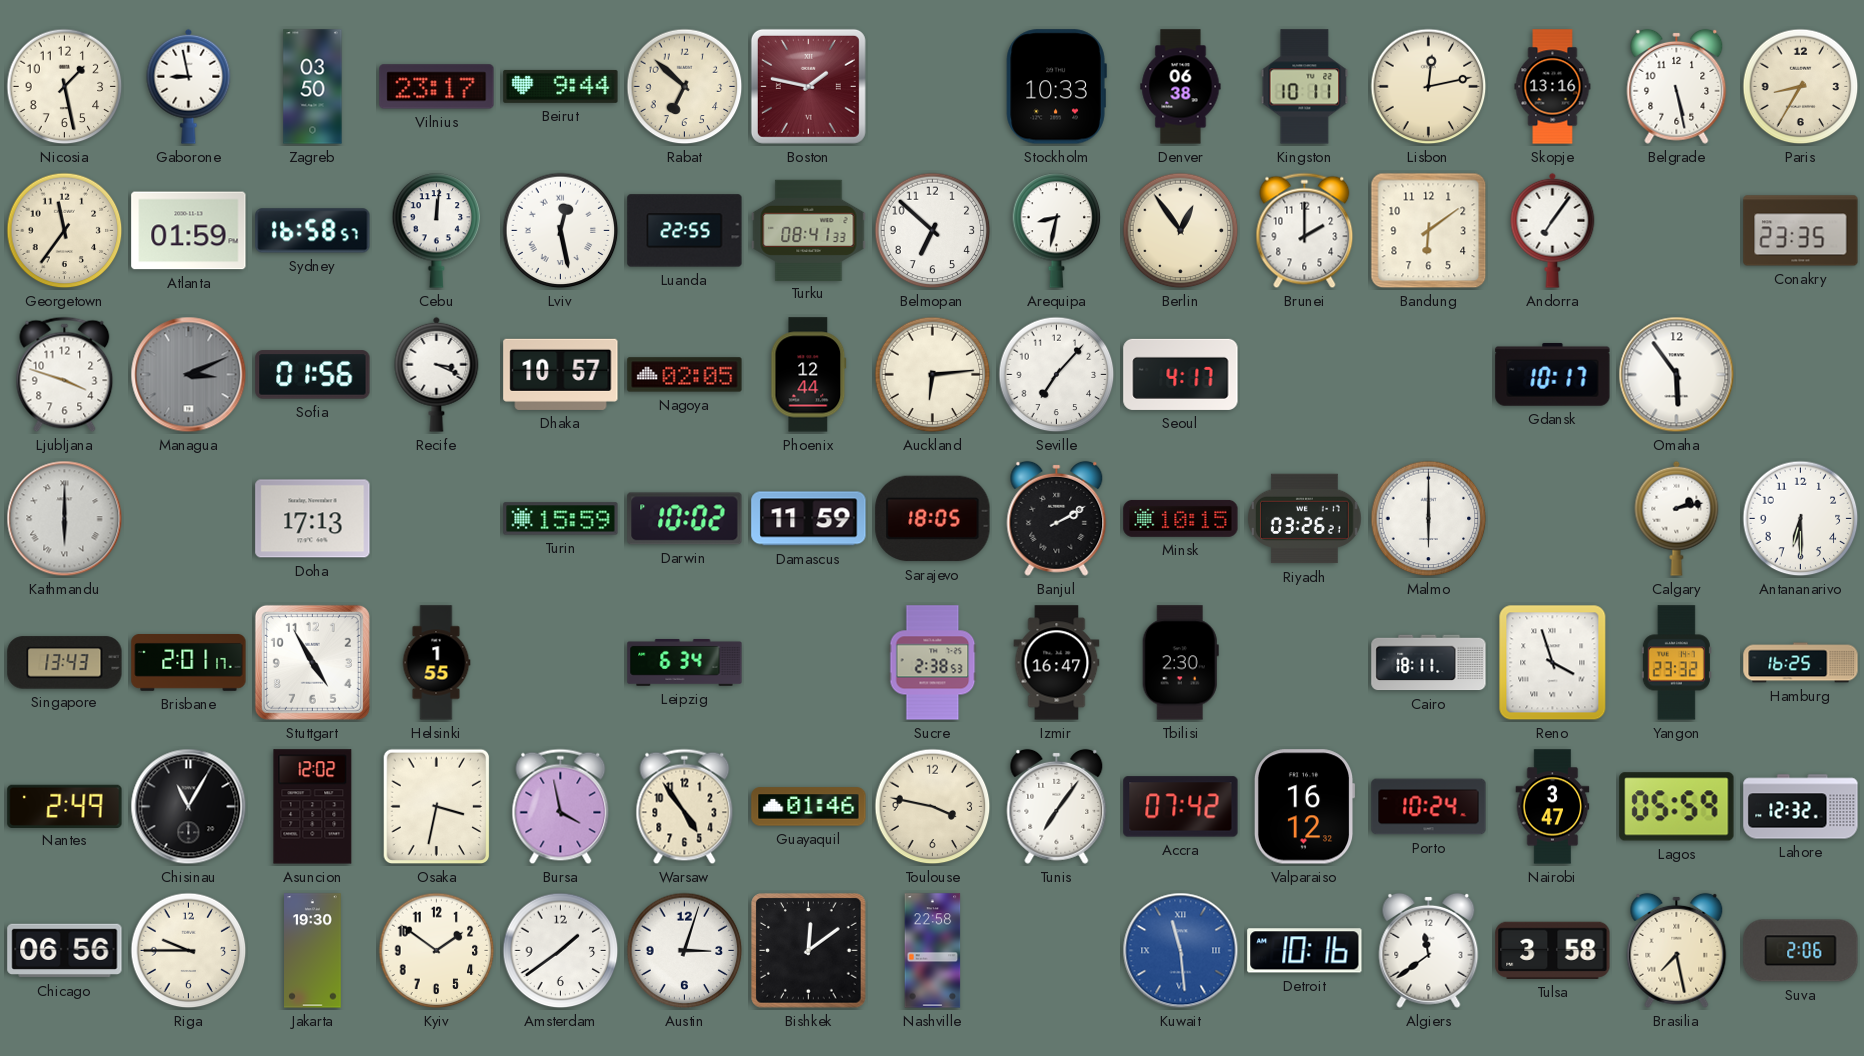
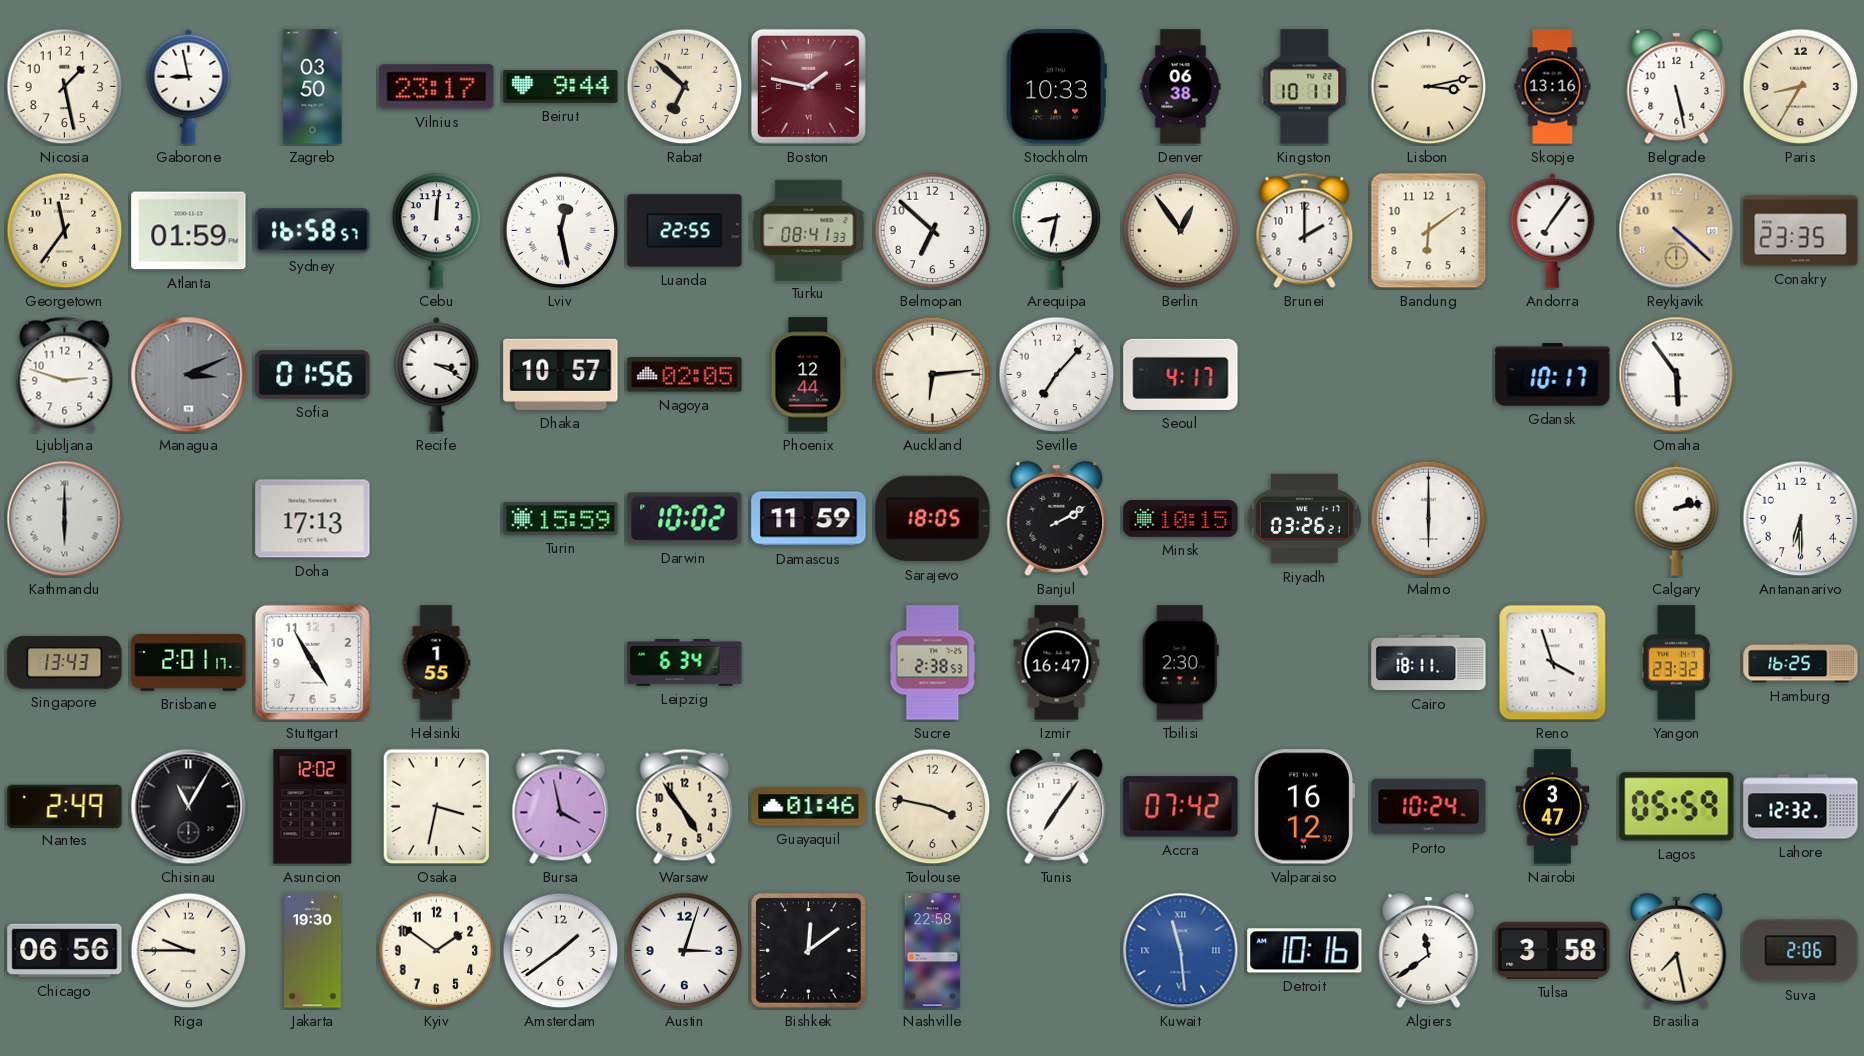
Lisbon: 12:13 -> 3:13 (1429, 87)
Reykjavik: none -> 4:22 (1677, 231)
Ljubljana: 3:48 -> 2:48 (65, 375)
